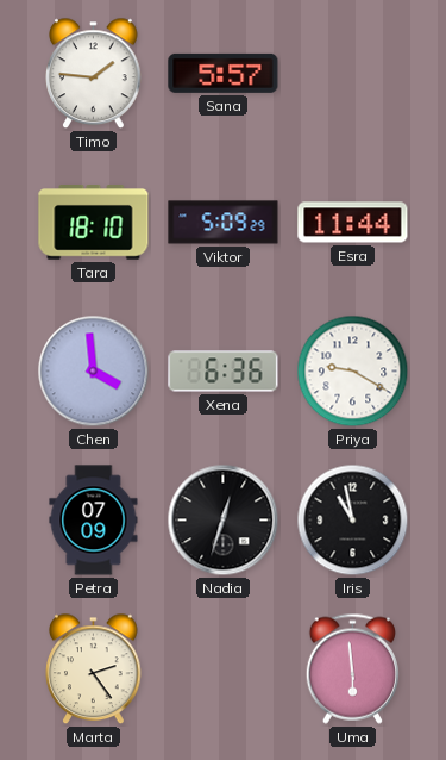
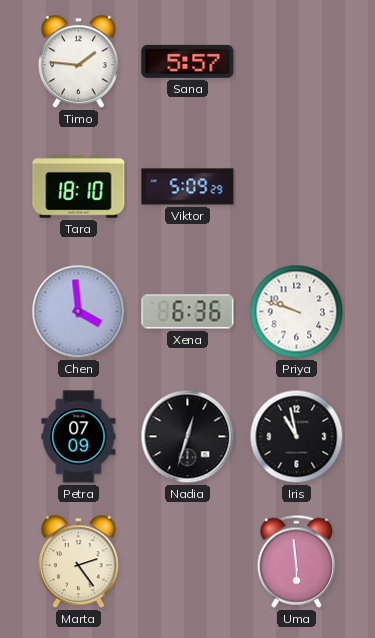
Esra: 11:44 -> none (353, 223)
Priya: 9:20 -> 9:48 (297, 312)
